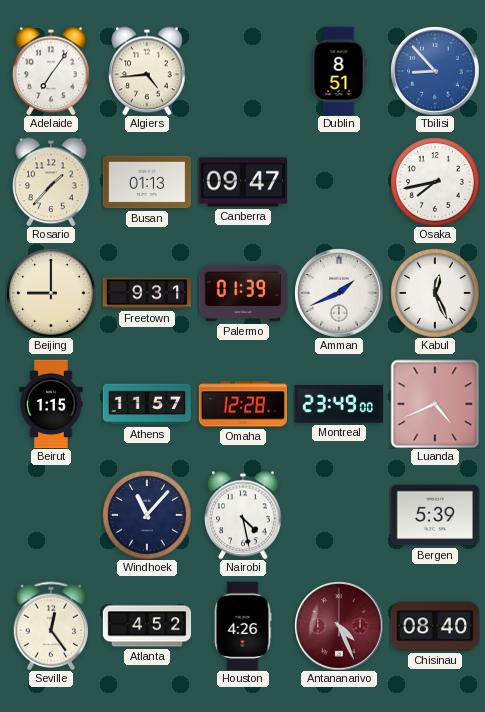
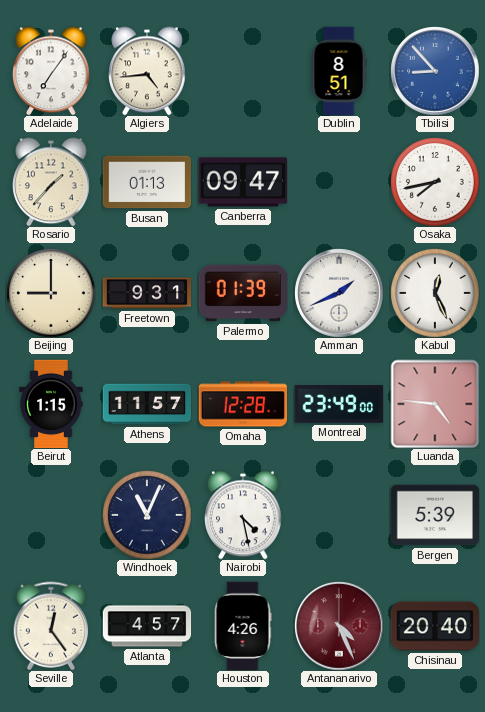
Luanda: 4:41 -> 4:46 (435, 404)
Windhoek: 11:07 -> 11:04 (147, 515)
Atlanta: 4:52 -> 4:57 (147, 626)
Chisinau: 08:40 -> 20:40 (435, 626)
